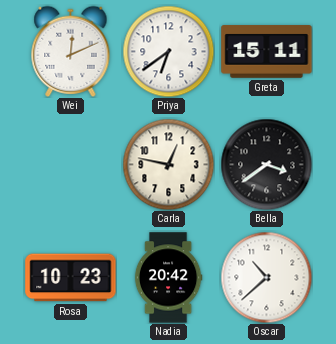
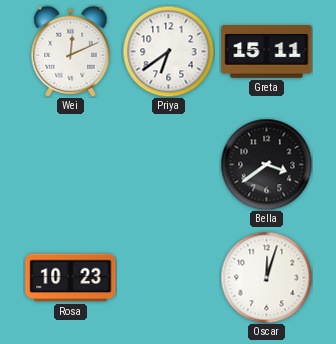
Carla: 12:47 -> none (168, 164)
Nadia: 20:42 -> none (168, 278)
Oscar: 10:38 -> 12:03 (266, 277)
